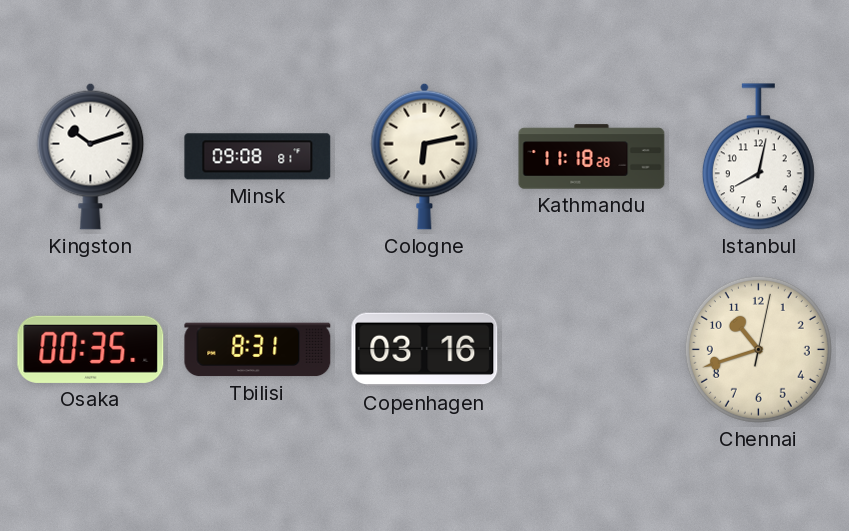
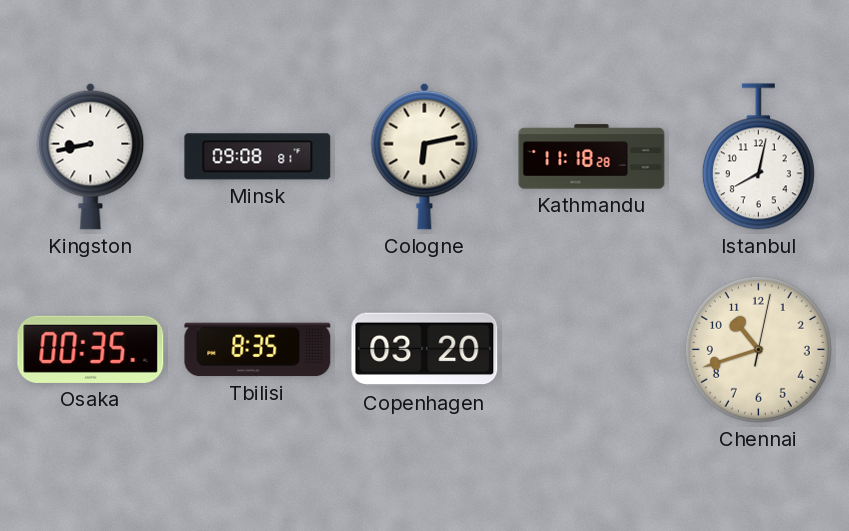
Kingston: 10:12 -> 8:43 (91, 156)
Tbilisi: 8:31 -> 8:35 (258, 350)
Copenhagen: 03:16 -> 03:20 (425, 350)
